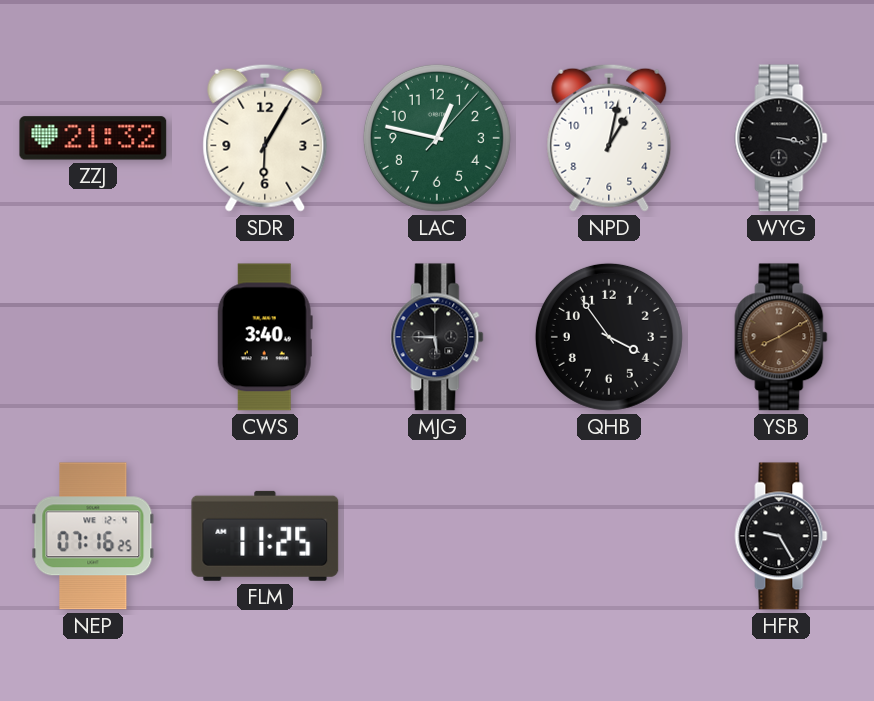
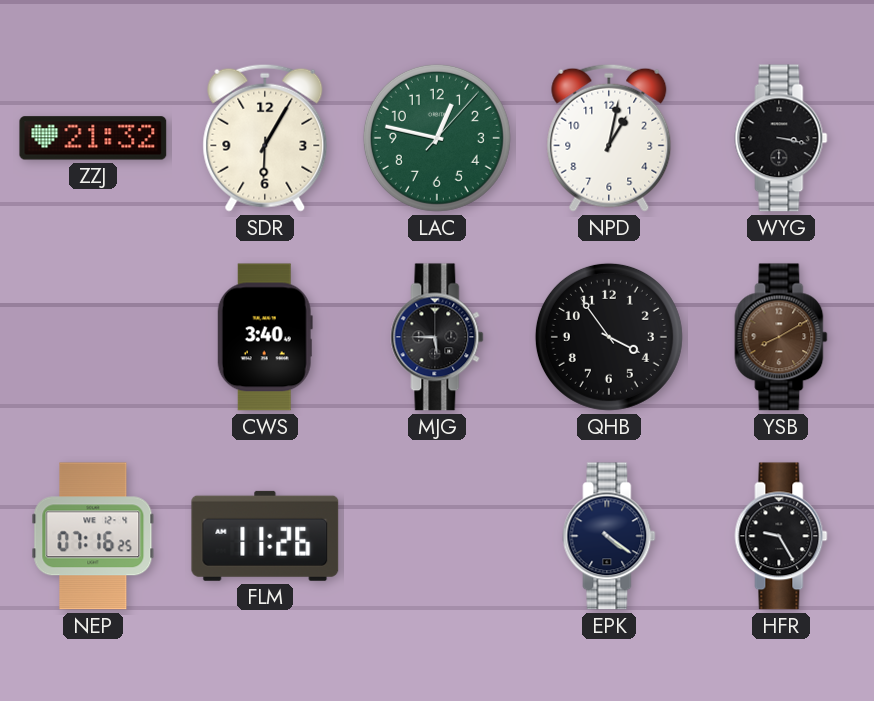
FLM: 11:25 -> 11:26 (265, 536)
EPK: none -> 4:21 (609, 536)
